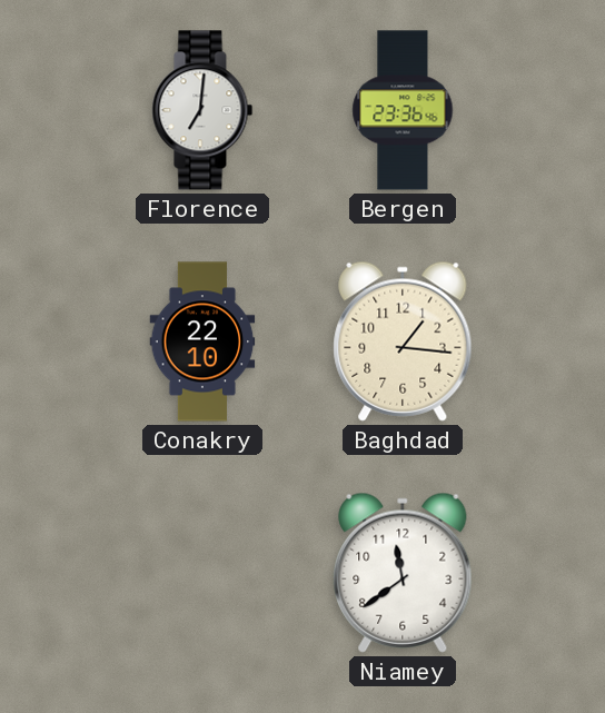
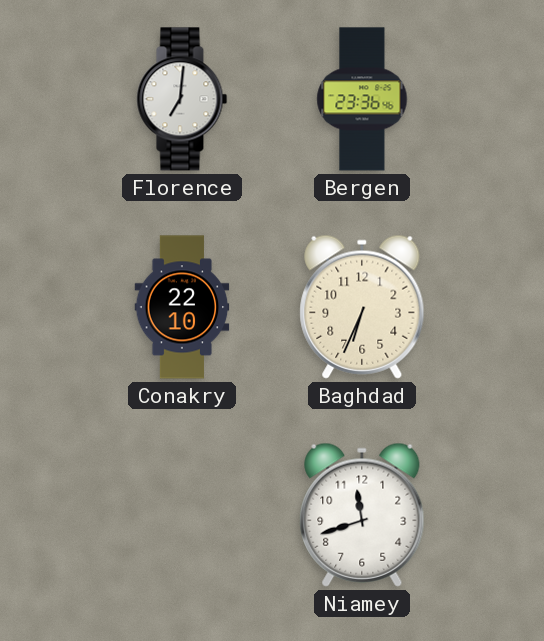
Baghdad: 1:16 -> 6:34 (362, 307)
Niamey: 11:39 -> 11:42 (362, 515)
